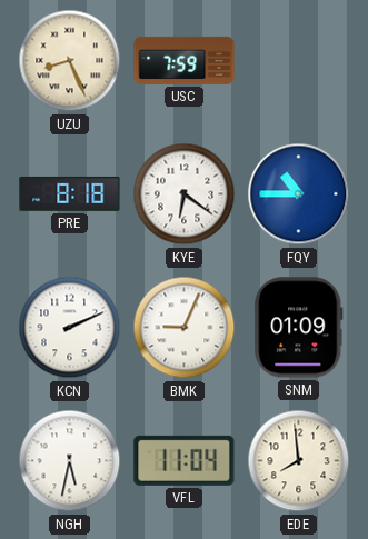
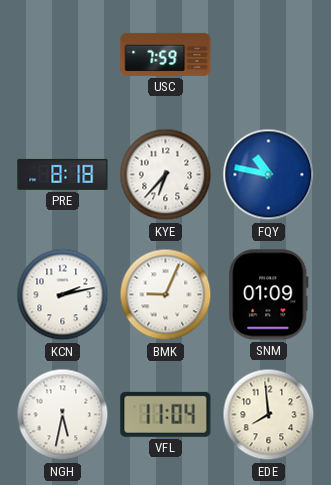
UZU: 8:26 -> none (70, 61)
KYE: 6:21 -> 6:37 (166, 175)
FQY: 10:45 -> 10:47 (269, 175)
KCN: 2:11 -> 2:13 (63, 295)
